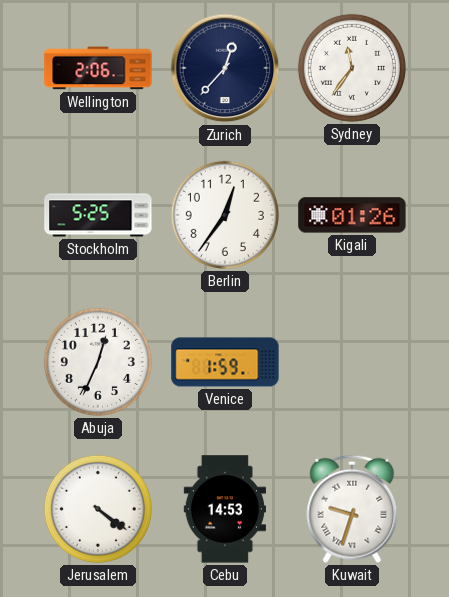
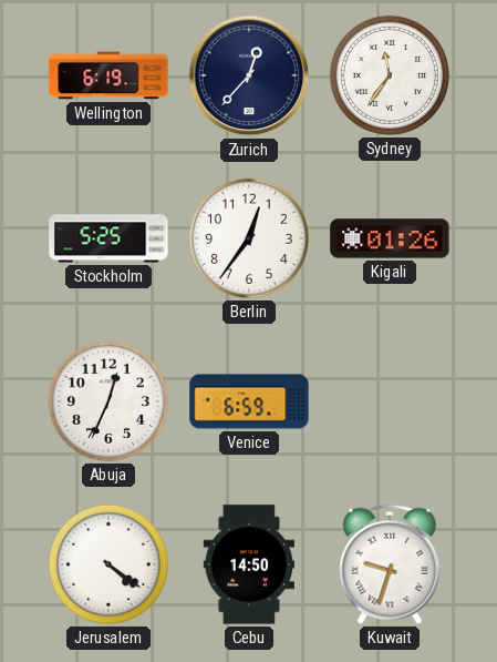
Wellington: 2:06 -> 6:19 (108, 75)
Venice: 1:59 -> 6:59 (249, 401)
Cebu: 14:53 -> 14:50 (248, 564)
